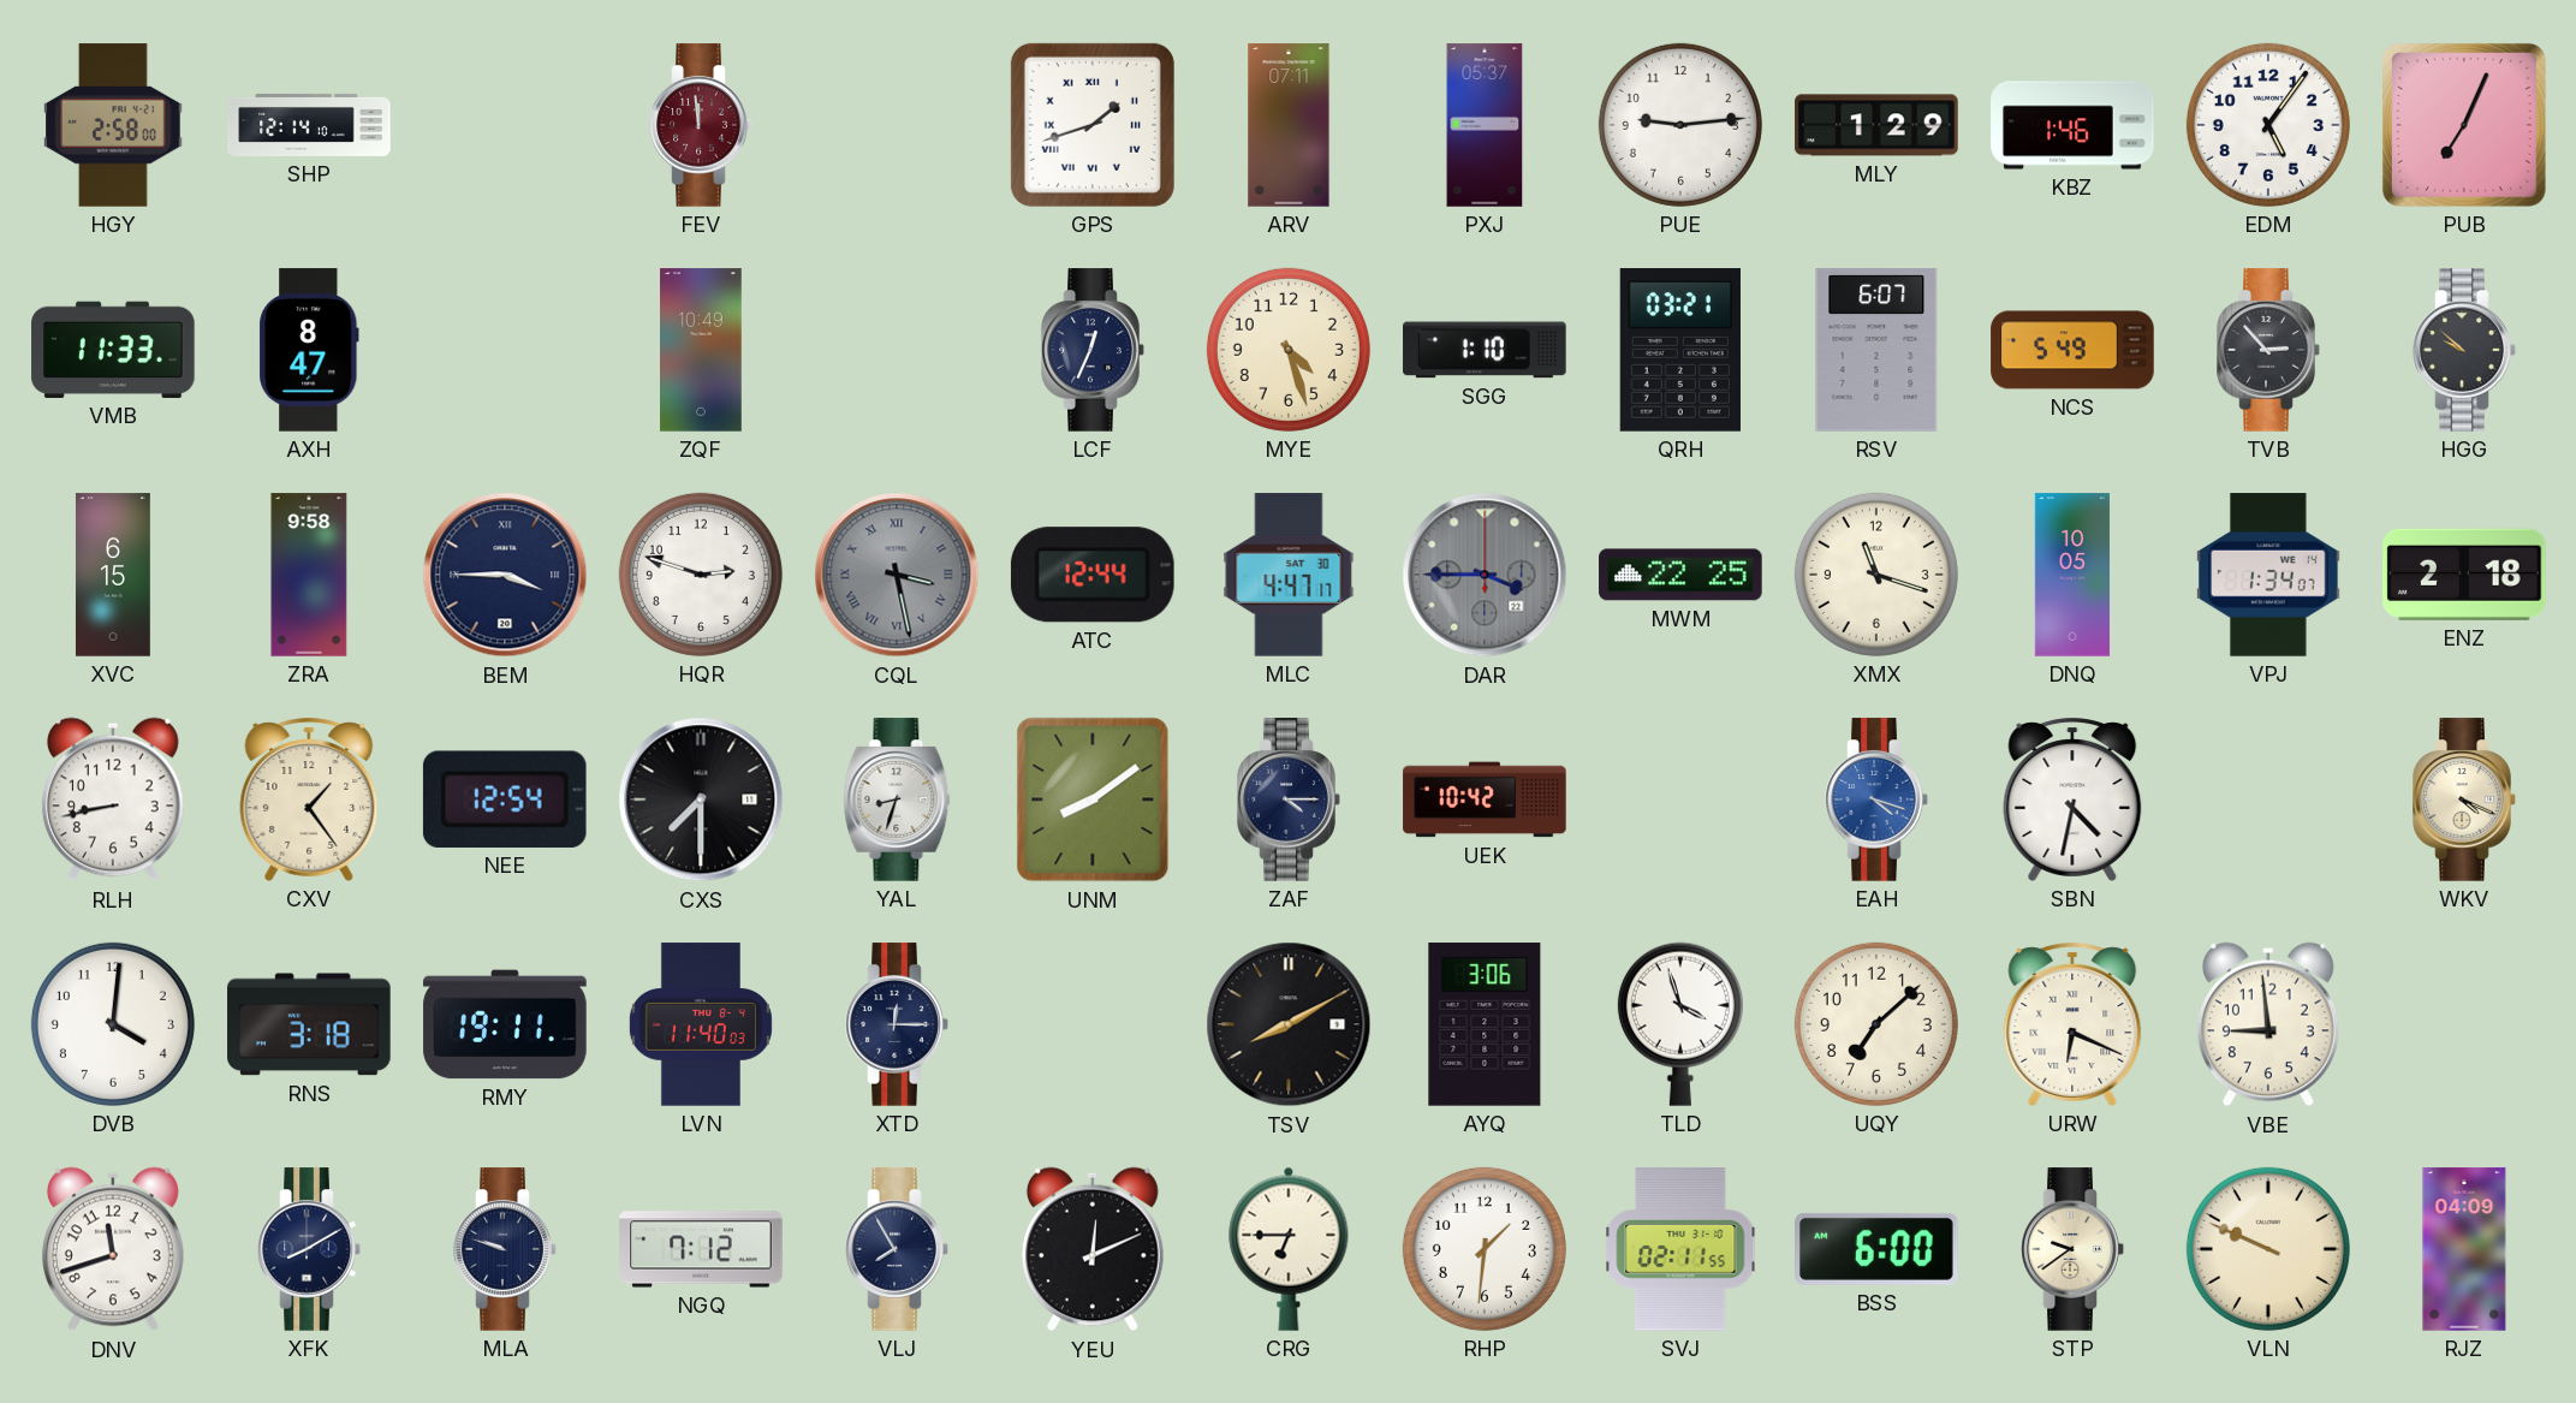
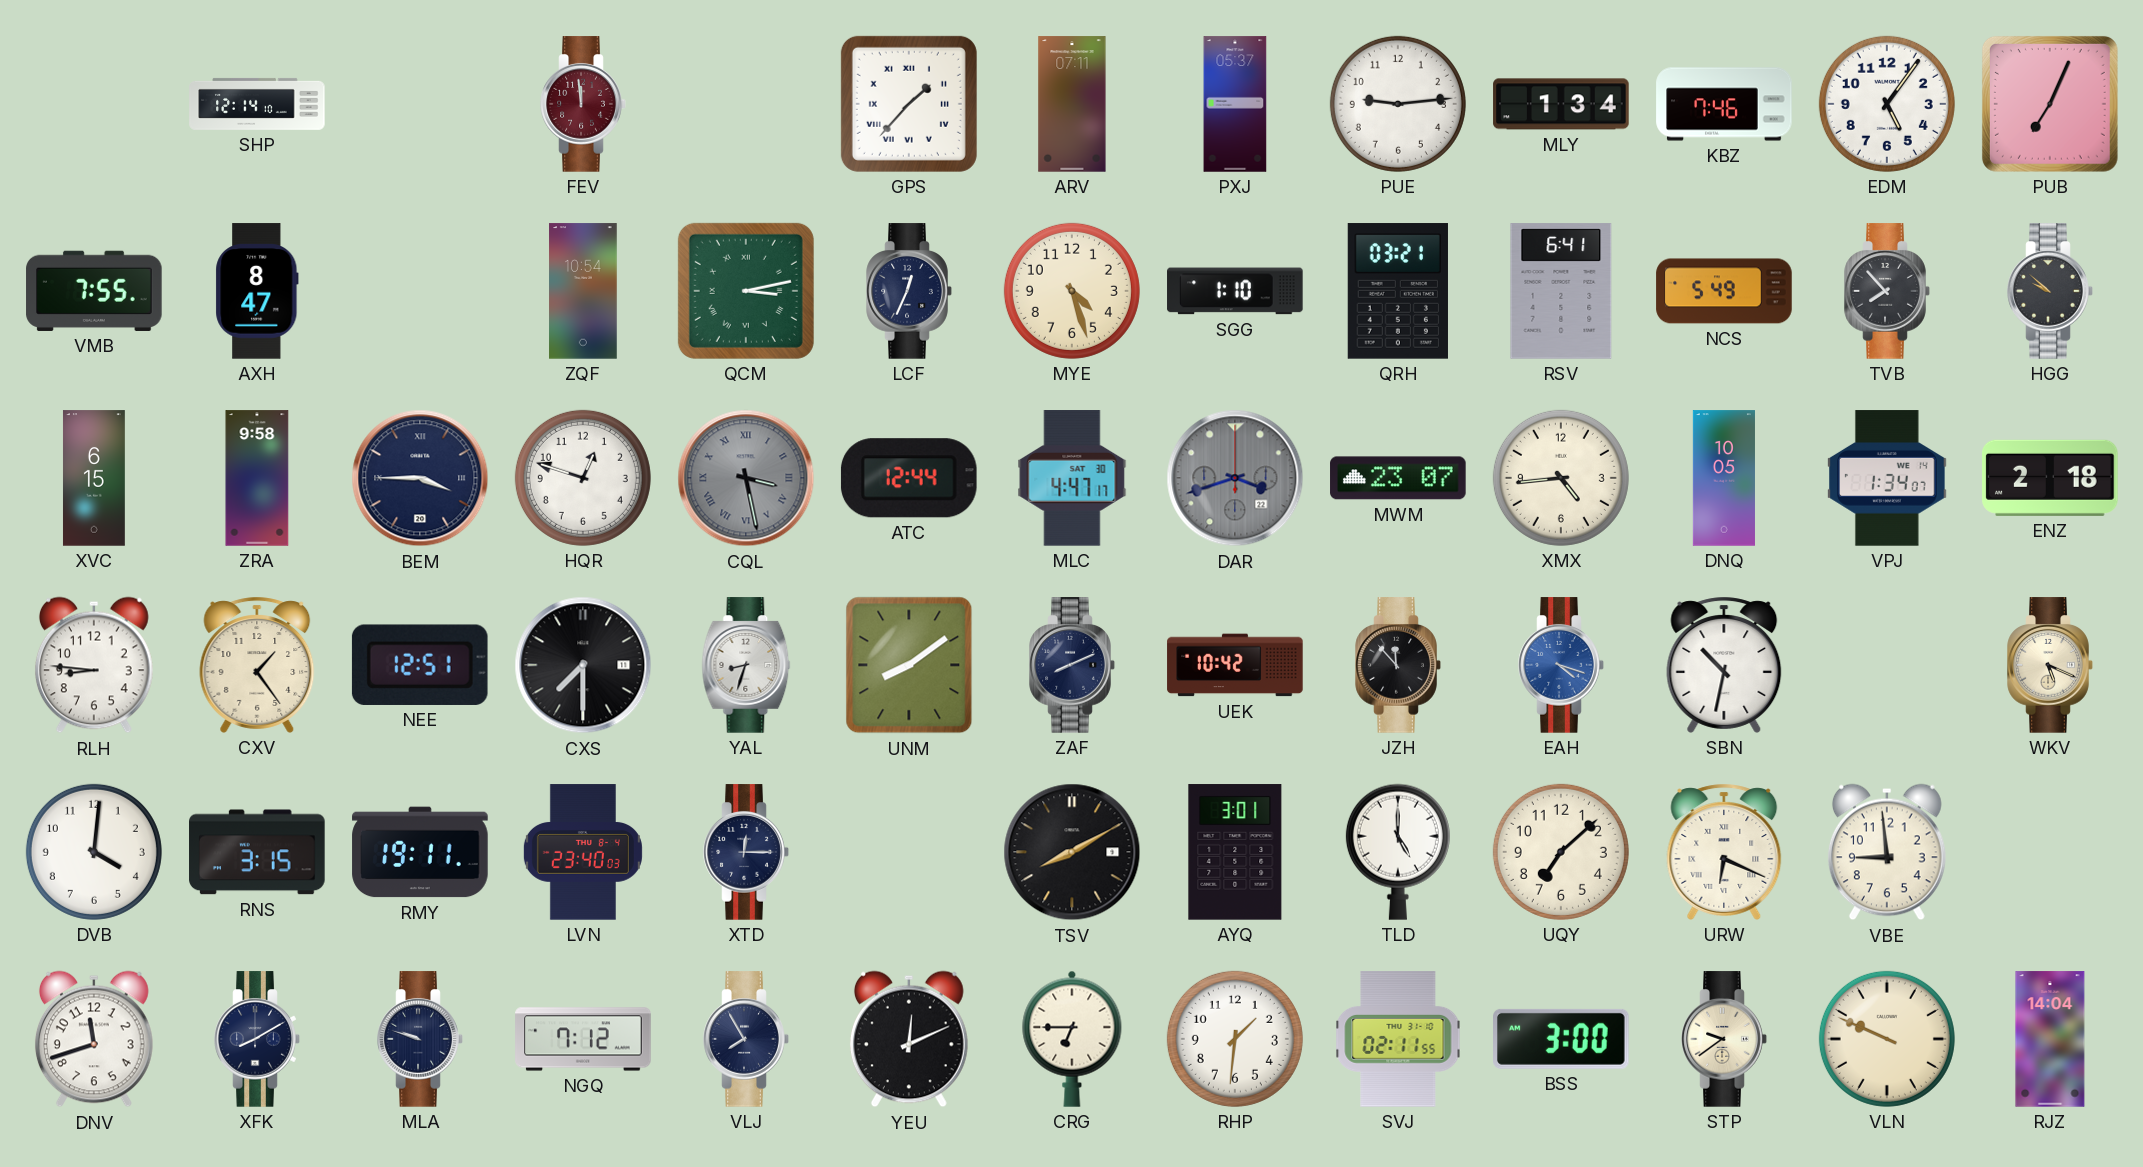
HGY: 2:58 -> none (113, 125)
GPS: 1:42 -> 1:37 (909, 104)
MLY: 1:29 -> 1:34 (1561, 104)
KBZ: 1:46 -> 7:46 (1724, 104)
VMB: 11:33 -> 7:55 (94, 291)
ZQF: 10:49 -> 10:54 (583, 291)
QCM: none -> 3:13 (746, 291)
RSV: 6:07 -> 6:41 (1561, 291)
TVB: 2:53 -> 7:53 (1887, 291)
HQR: 2:48 -> 12:48 (583, 478)
DAR: 3:45 -> 3:42 (1235, 478)
MWM: 22:25 -> 23:07 (1398, 478)
XMX: 11:18 -> 4:44 (1561, 478)
RLH: 8:43 -> 8:46 (94, 665)
NEE: 12:54 -> 12:51 (420, 665)
ZAF: 4:15 -> 8:11 (1072, 665)
JZH: none -> 11:53 (1398, 665)
SBN: 4:32 -> 10:32 (1724, 665)
WKV: 4:19 -> 5:19 (2050, 665)
RNS: 3:18 -> 3:15 (257, 852)
LVN: 11:40 -> 23:40 (583, 852)
AYQ: 3:06 -> 3:01 (1235, 852)
TLD: 3:57 -> 5:00 (1398, 852)
BSS: 6:00 -> 3:00 (1562, 1039)
RJZ: 04:09 -> 14:04 (2050, 1039)
